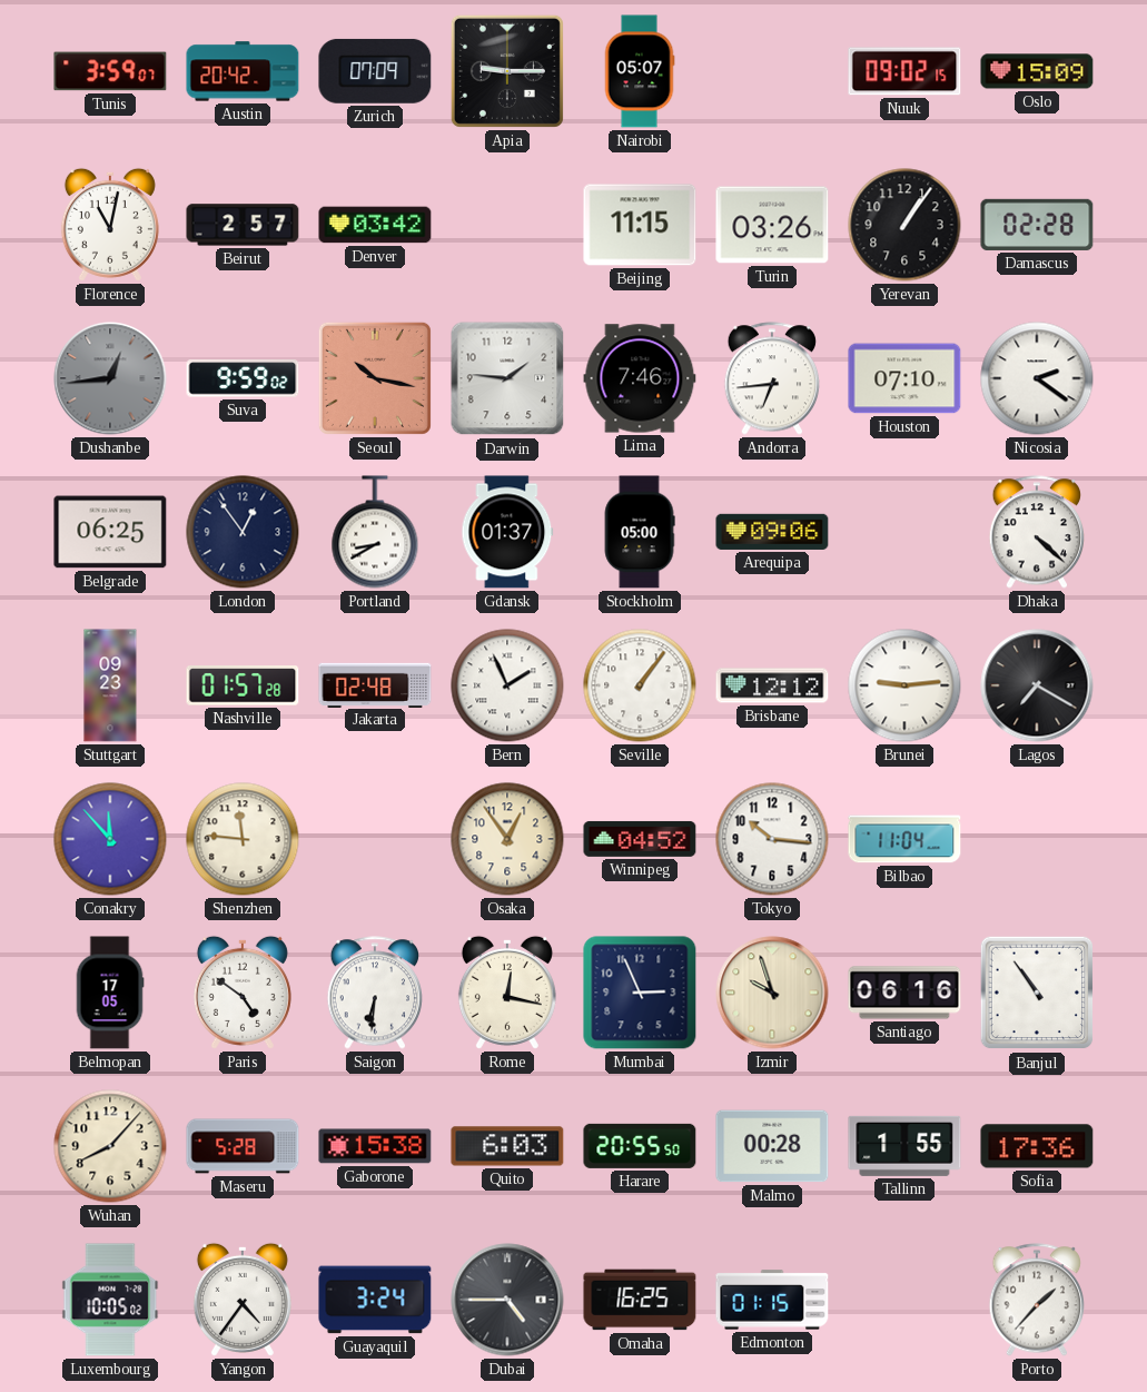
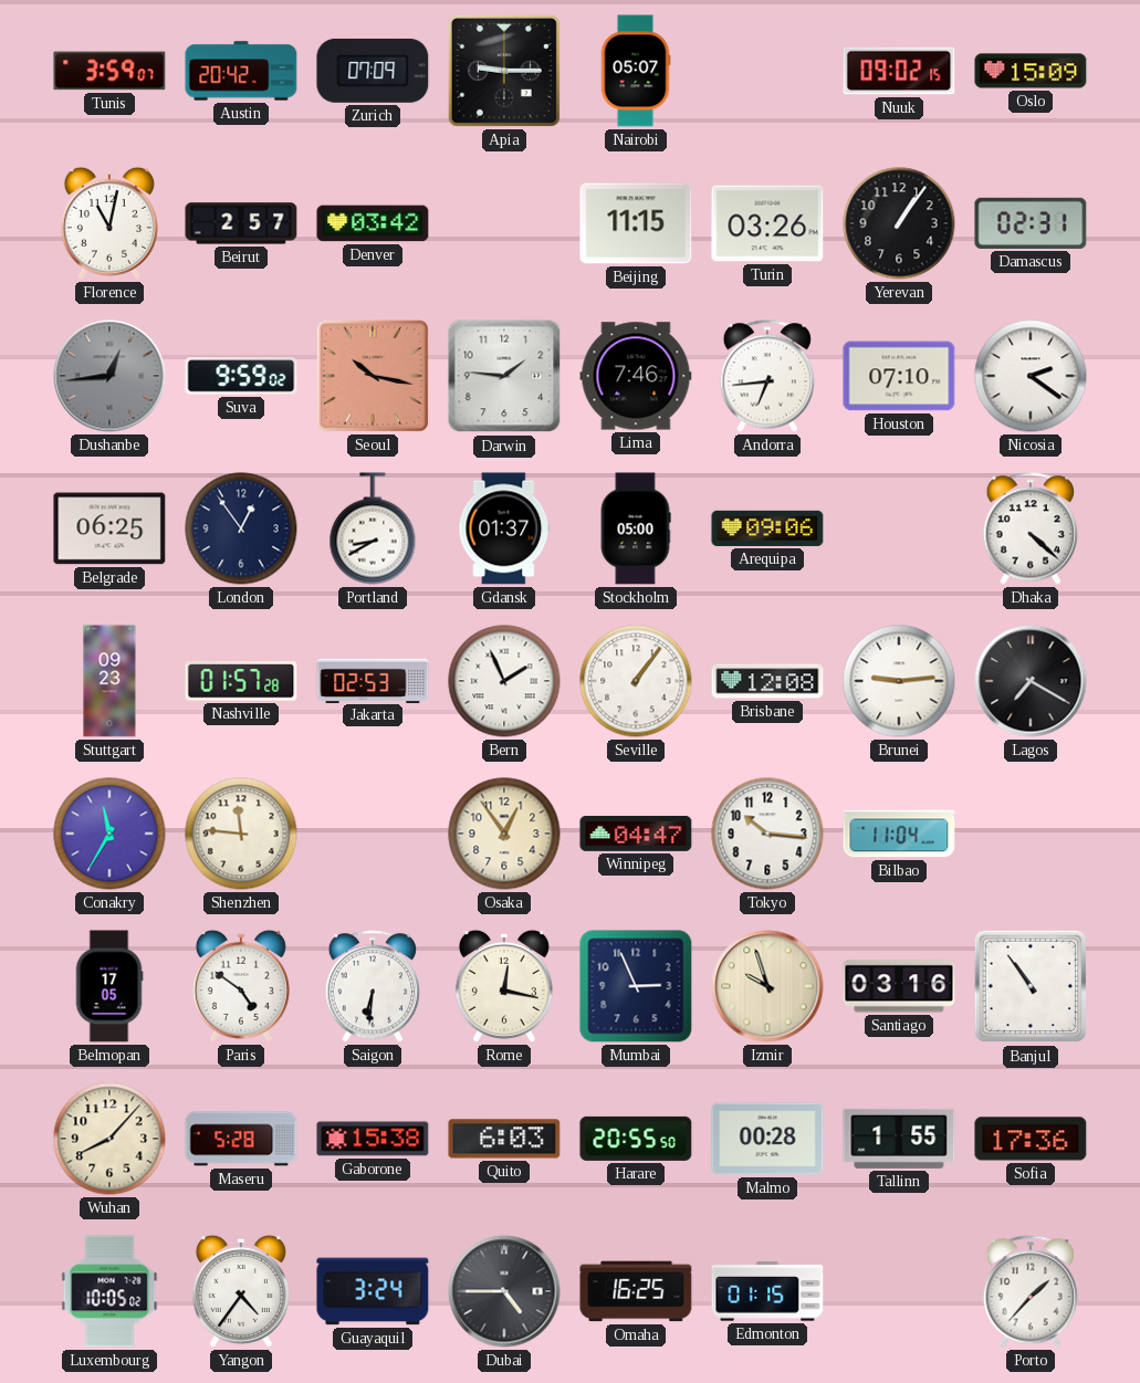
Damascus: 02:28 -> 02:31 (1031, 223)
Jakarta: 02:48 -> 02:53 (373, 680)
Brisbane: 12:12 -> 12:08 (767, 681)
Conakry: 11:53 -> 11:35 (109, 834)
Winnipeg: 04:52 -> 04:47 (636, 834)
Santiago: 06:16 -> 03:16 (899, 986)
